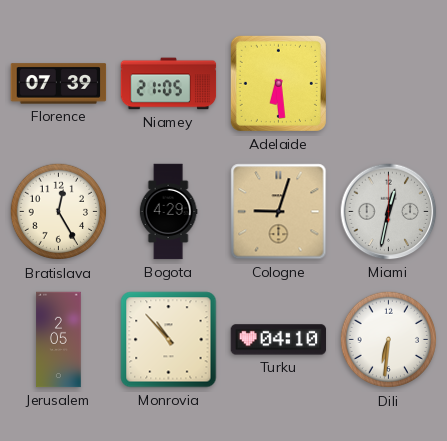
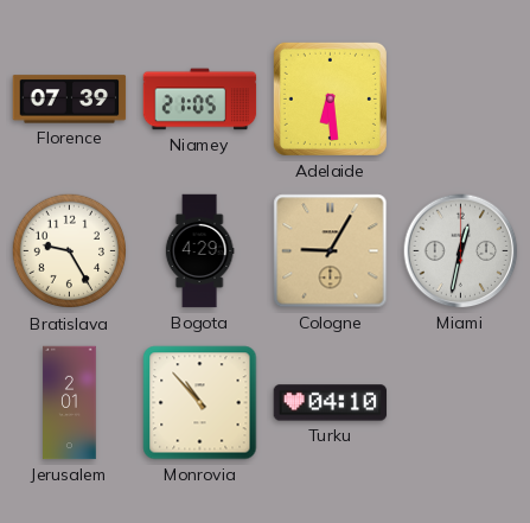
Bratislava: 12:25 -> 9:25 (70, 251)
Cologne: 9:03 -> 9:05 (331, 251)
Jerusalem: 2:05 -> 2:01 (70, 403)
Dili: 6:31 -> none (389, 340)
